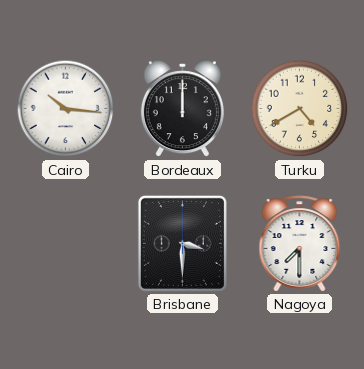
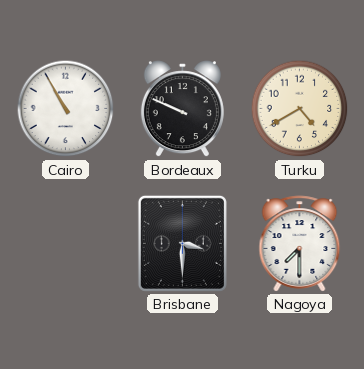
Cairo: 10:16 -> 10:55 (66, 109)
Bordeaux: 12:00 -> 9:49 (182, 109)
